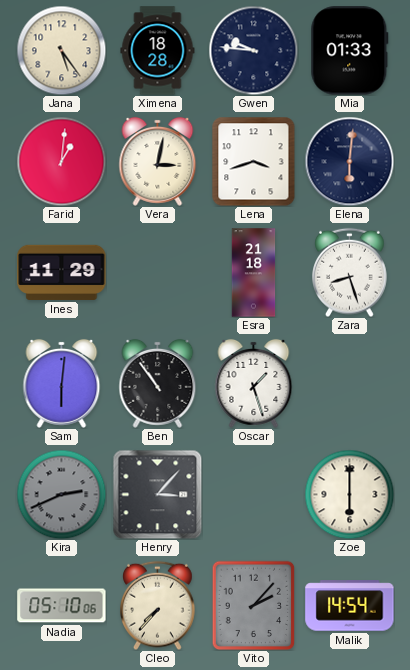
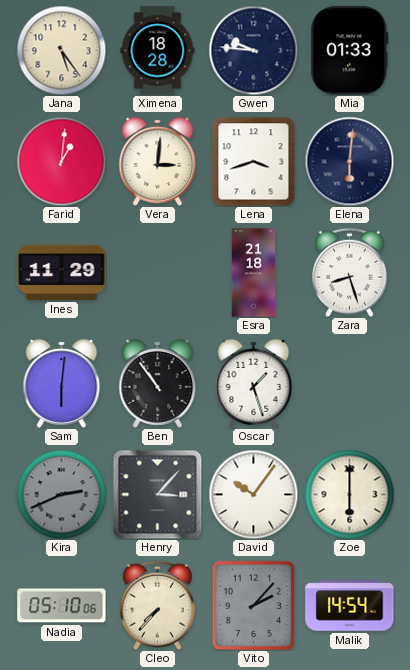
Vera: 3:02 -> 3:01 (158, 161)
David: none -> 10:06 (253, 494)
